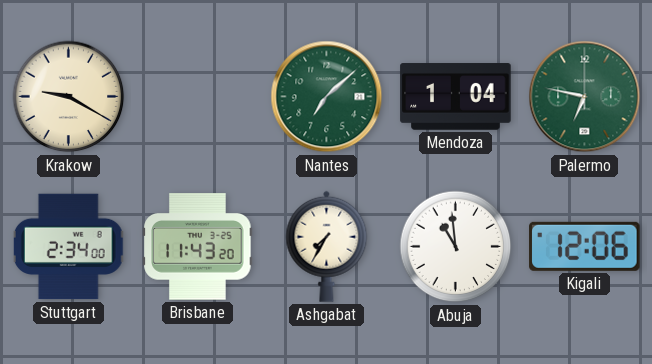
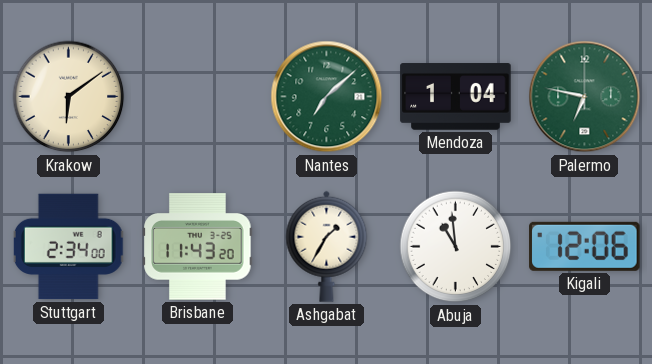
Krakow: 9:20 -> 6:09 (69, 97)
Ashgabat: 7:35 -> 1:35 (327, 246)
